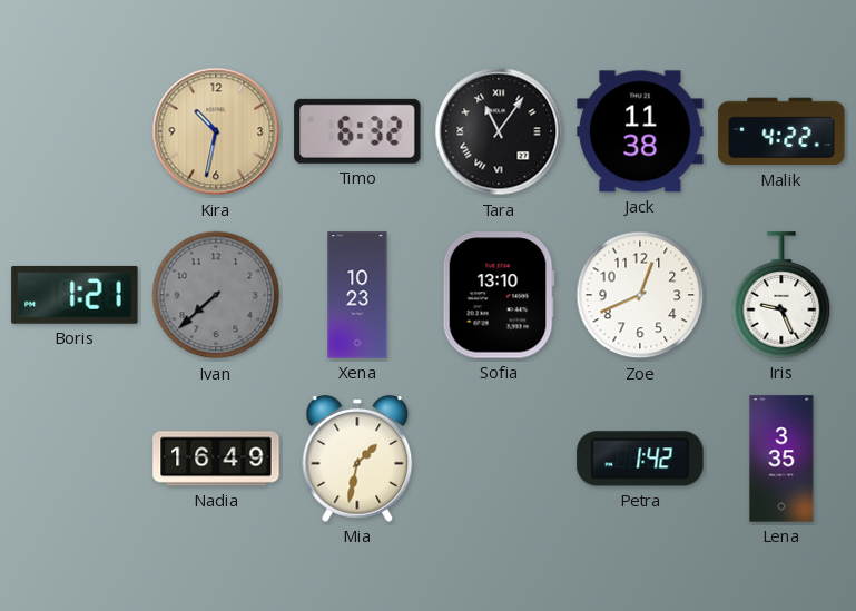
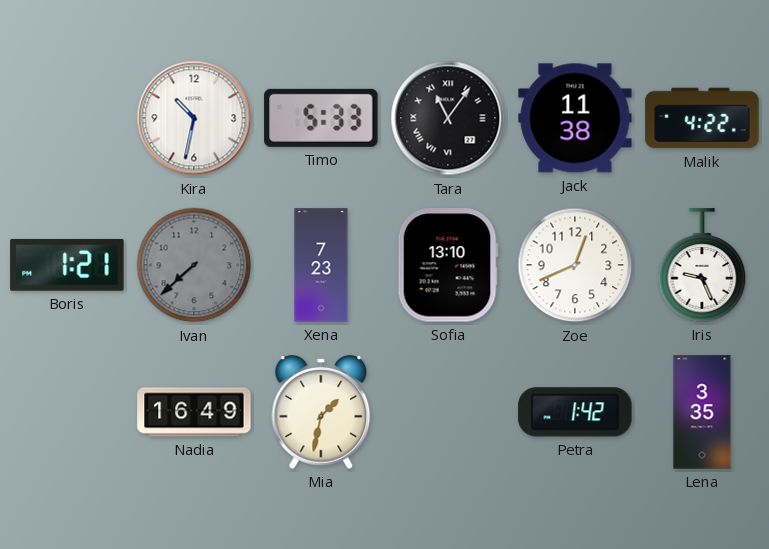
Kira dial: champagne -> white (194, 118)
Timo: 6:32 -> 5:33 (321, 118)
Xena: 10:23 -> 7:23 (321, 265)
